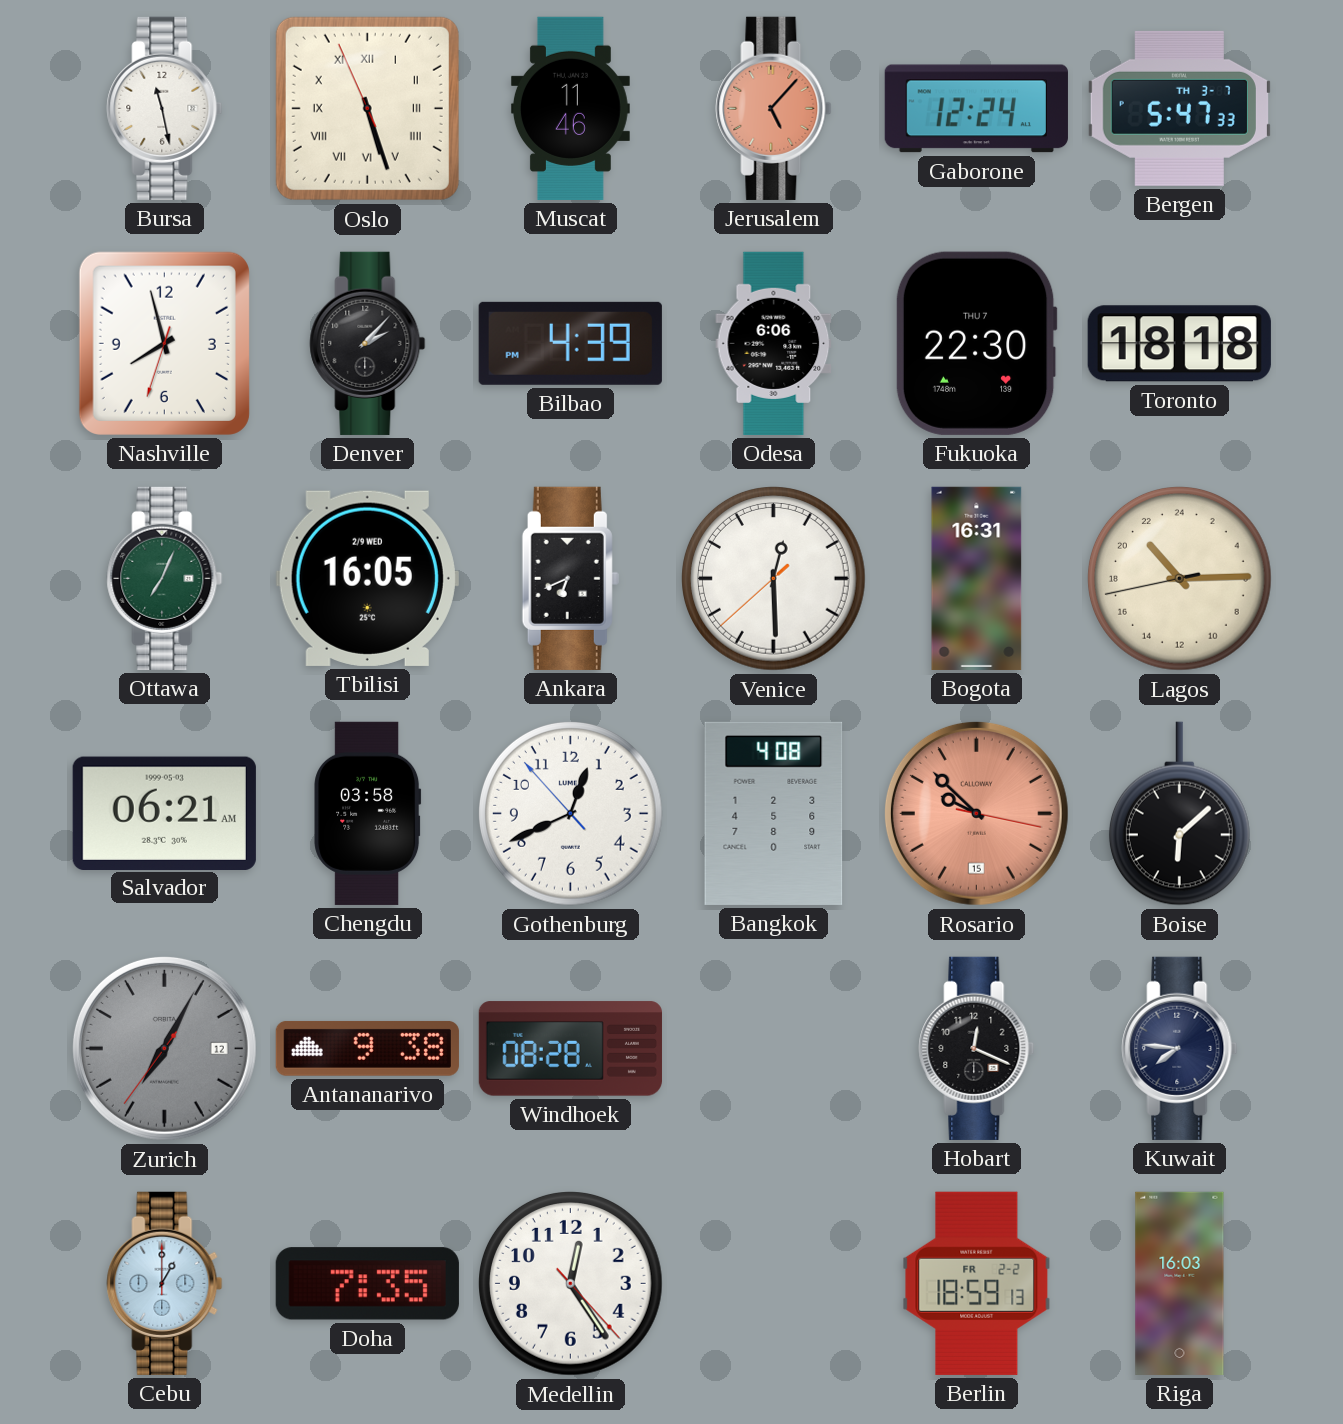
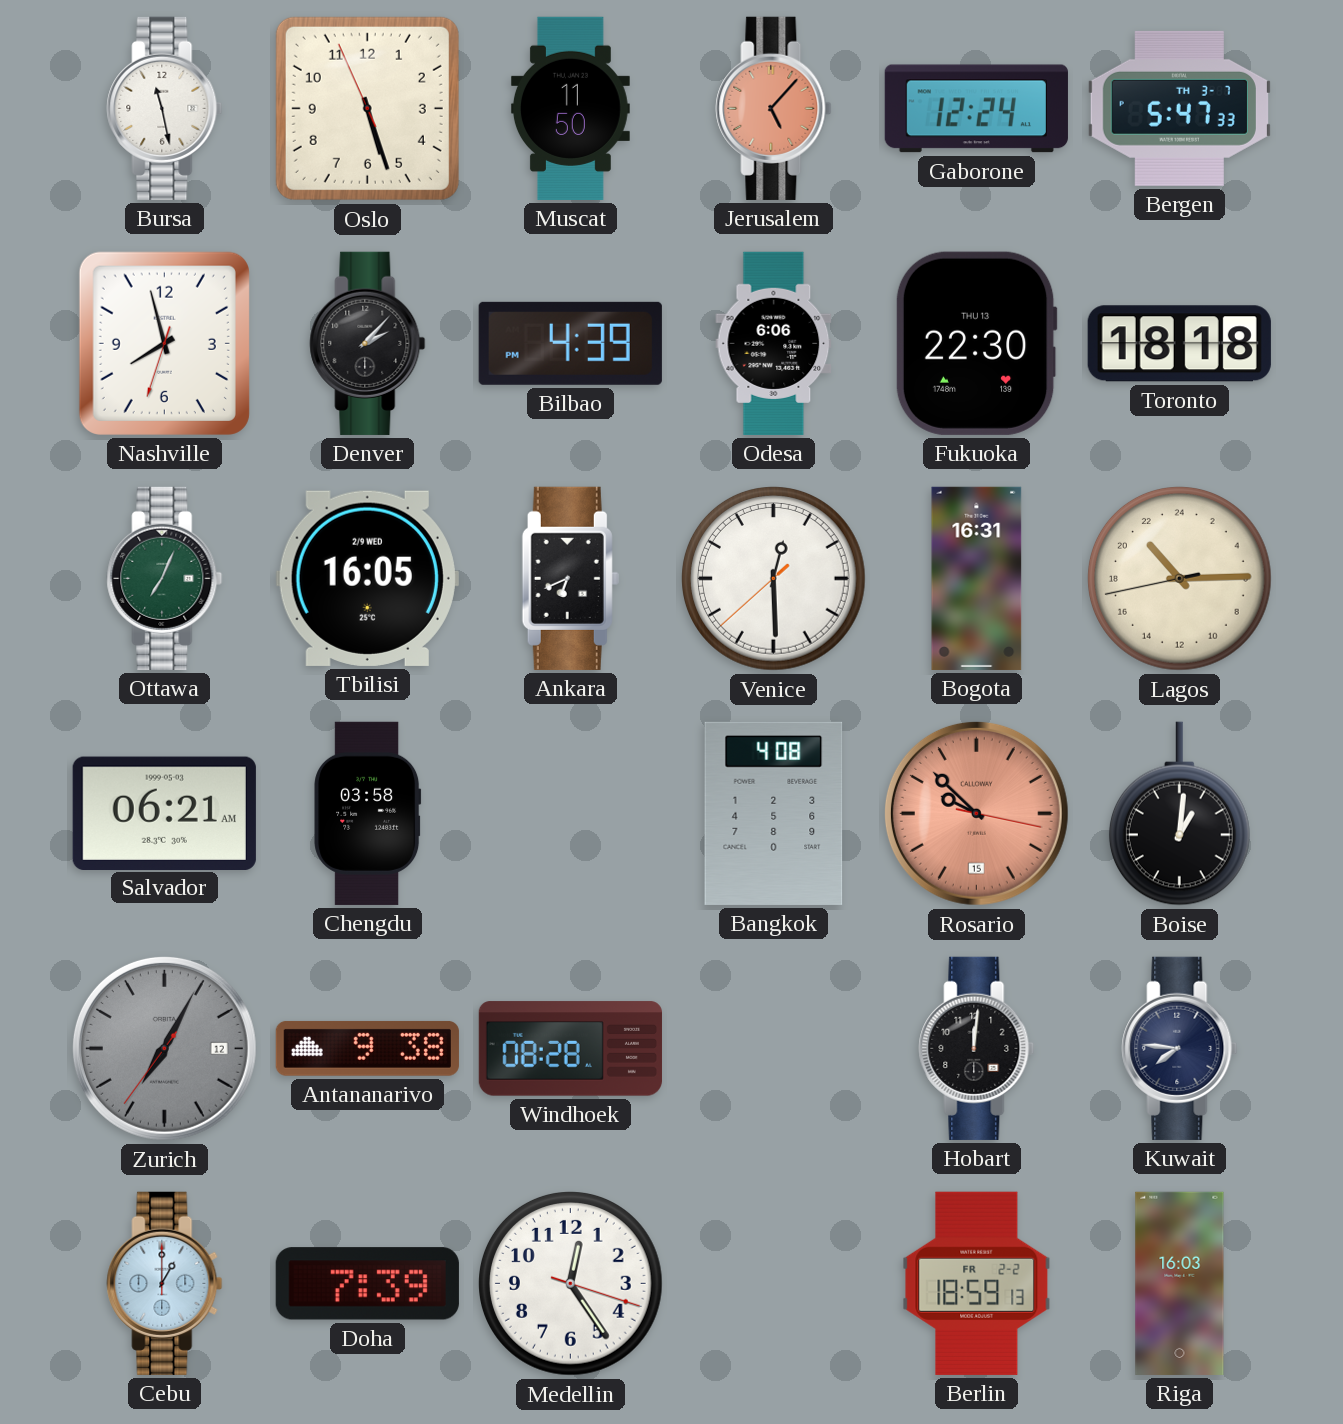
Oslo numerals: Roman -> Arabic (367, 108)
Muscat: 11:46 -> 11:50 (570, 108)
Fukuoka date: THU 7 -> THU 13 (976, 343)
Gothenburg: 12:40 -> none (571, 814)
Boise: 6:08 -> 1:01 (1179, 814)
Hobart: 12:19 -> 12:01 (977, 1048)
Doha: 7:35 -> 7:39 (367, 1284)
Medellin: 12:24:23 -> 12:24:18 (571, 1284)
